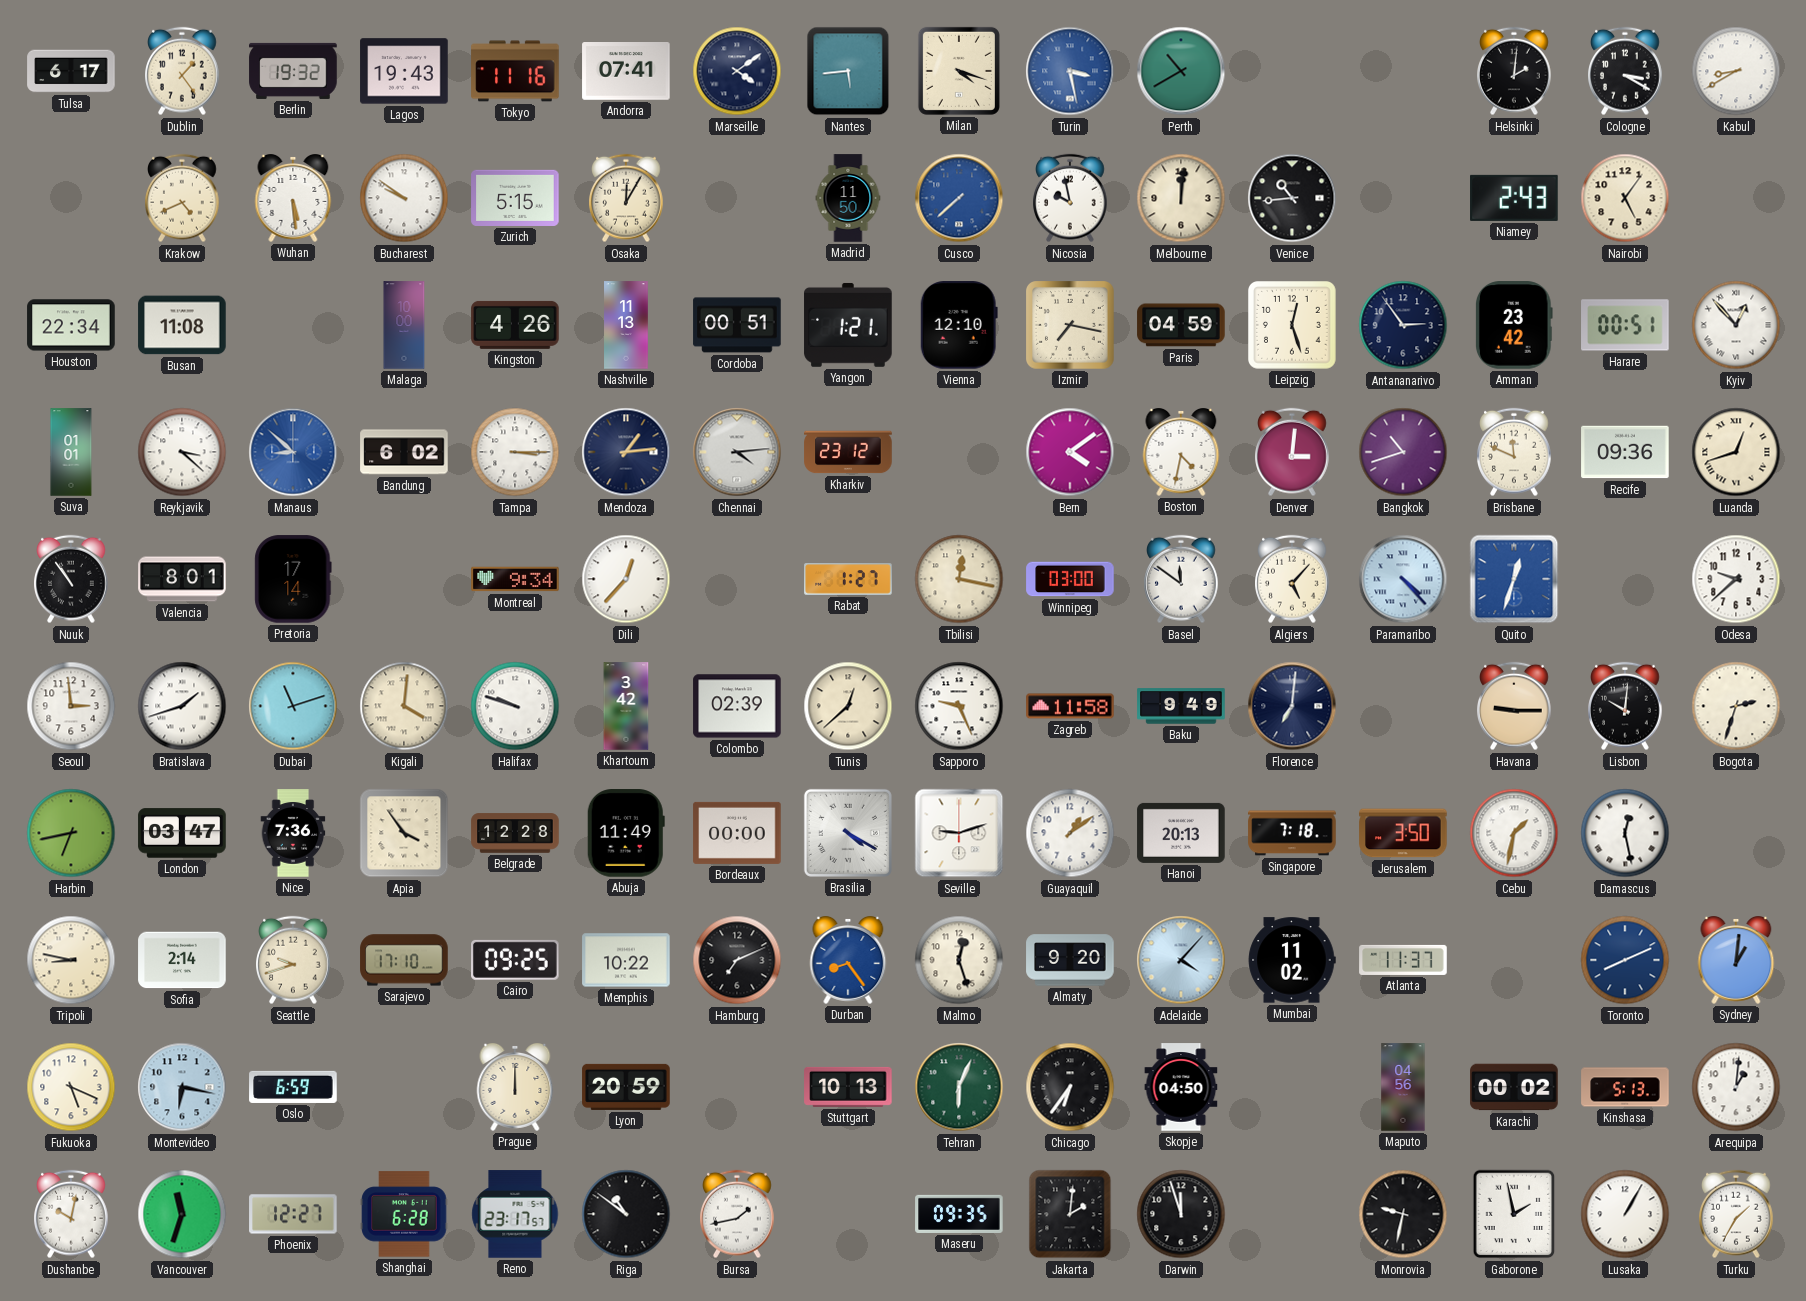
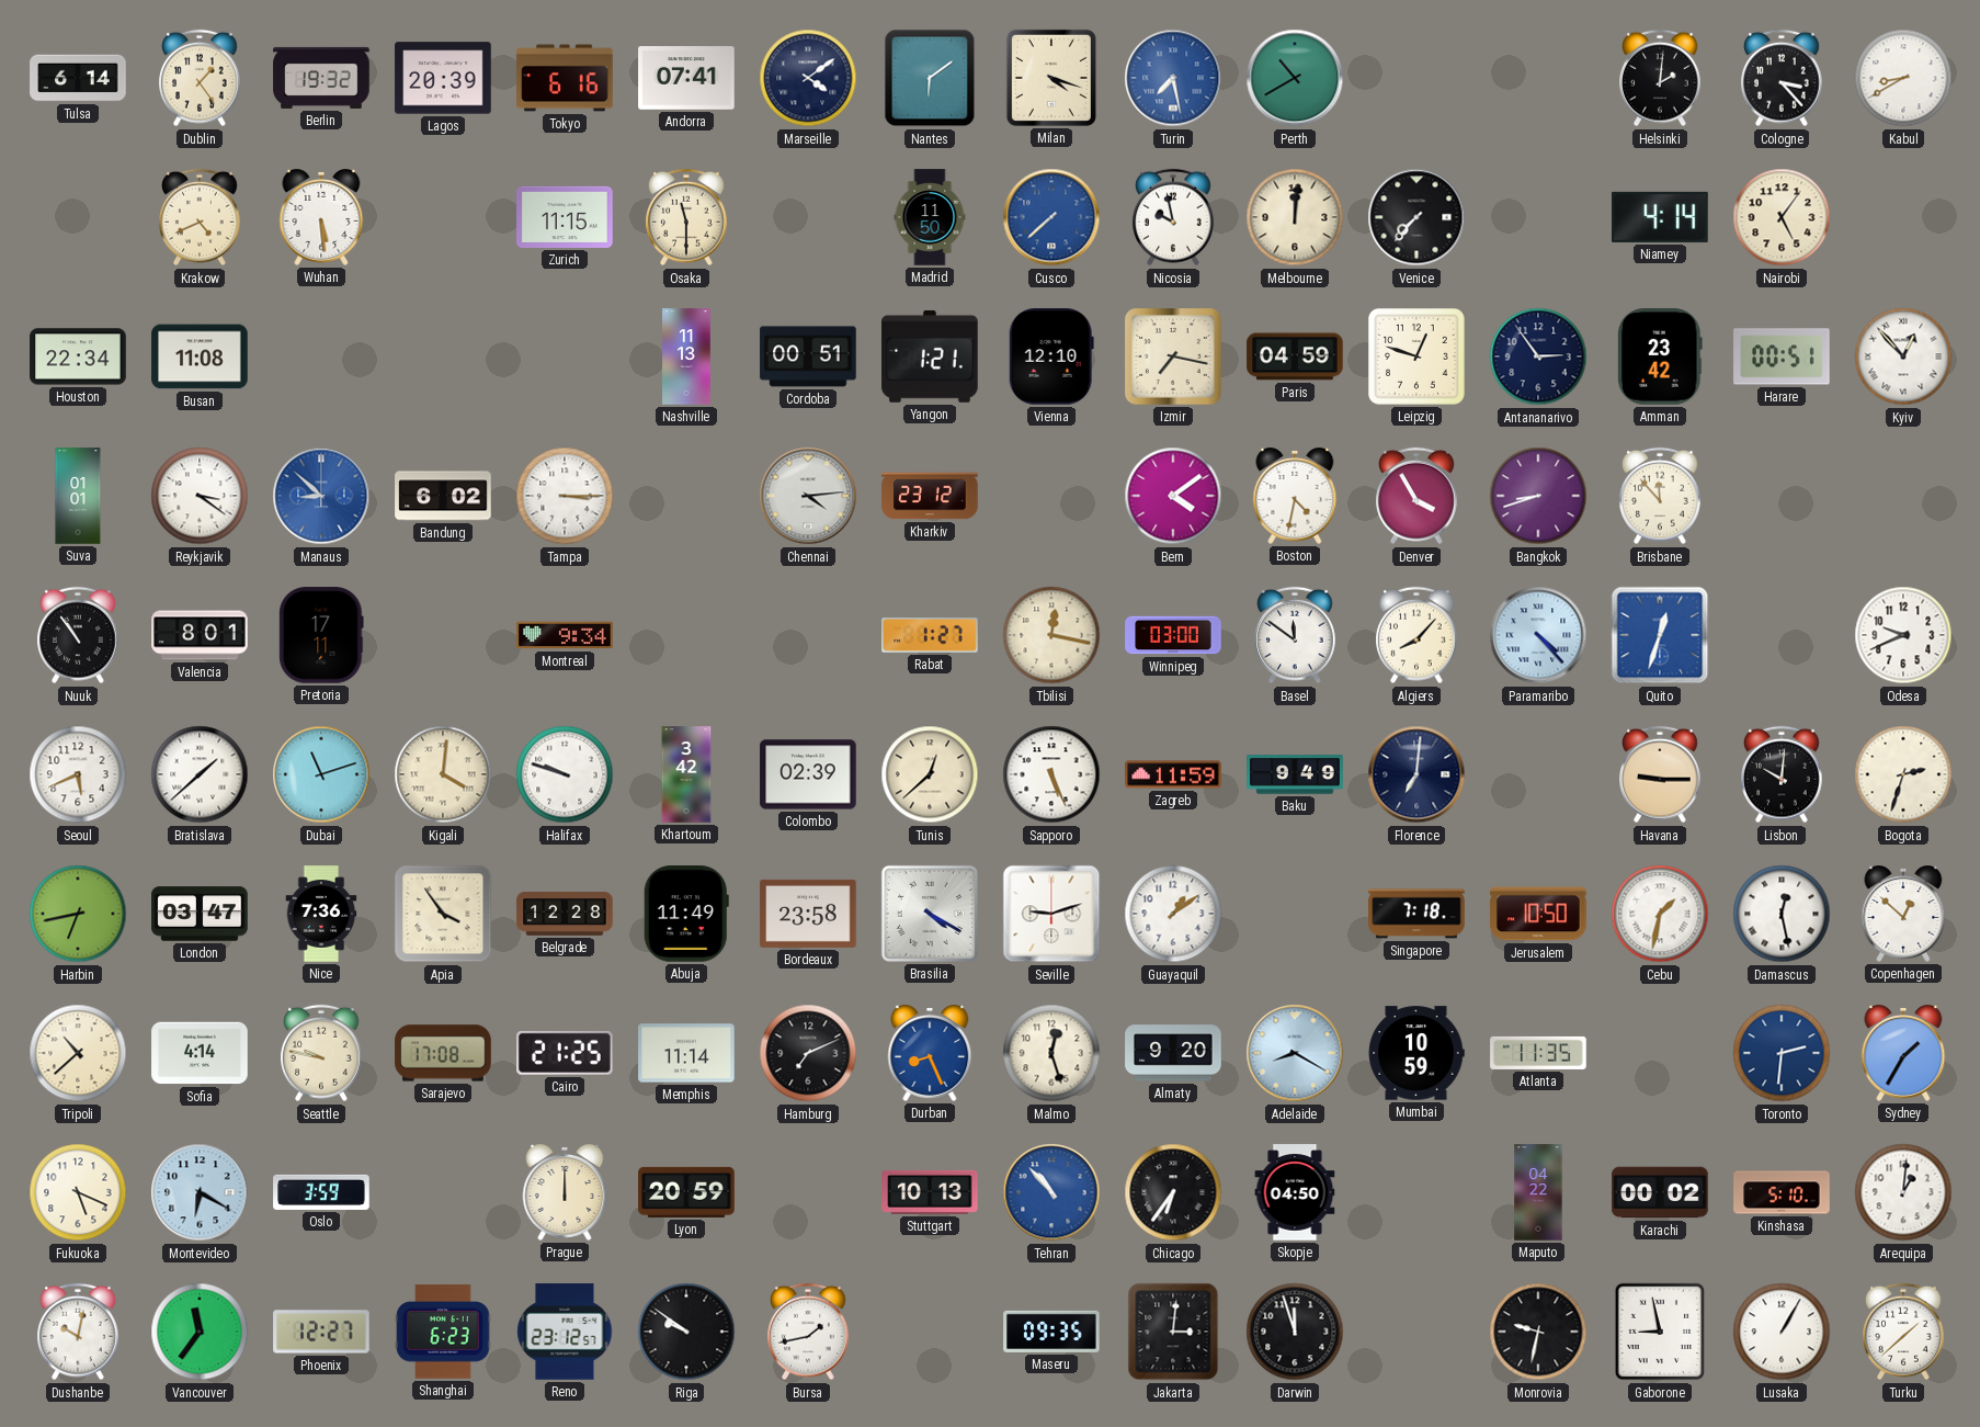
Tulsa: 6:17 -> 6:14 (78, 78)
Lagos: 19:43 -> 20:39 (443, 78)
Tokyo: 11:16 -> 6:16 (565, 78)
Nantes: 5:44 -> 6:09 (930, 78)
Turin: 3:28 -> 7:28 (1173, 78)
Cologne: 3:20 -> 3:23 (1783, 78)
Bucharest: 9:51 -> none (404, 198)
Zurich: 5:15 -> 11:15 (565, 217)
Osaka: 12:05 -> 11:30 (687, 217)
Venice: 10:44 -> 7:37 (1416, 217)
Niamey: 2:43 -> 4:14 (1660, 217)
Malaga: 10:00 -> none (404, 325)
Kingston: 4:26 -> none (515, 325)
Leipzig: 12:27 -> 12:48 (1418, 358)
Reykjavik: 3:22 -> 3:21 (200, 496)
Mendoza: 1:14 -> none (626, 452)
Denver: 3:01 -> 3:55 (1418, 496)
Bangkok: 10:42 -> 8:42 (1538, 496)
Brisbane: 11:49 -> 11:53 (1661, 496)
Recife: 09:36 -> none (1625, 452)
Luanda: 12:42 -> none (1736, 452)
Pretoria: 17:14 -> 17:11 (321, 635)
Dili: 12:37 -> none (626, 579)
Algiers: 5:07 -> 8:07 (1418, 635)
Odesa: 9:38 -> 9:41 (1903, 635)
Seoul: 2:59 -> 5:41 (78, 774)
Bratislava: 1:42 -> 1:38 (200, 774)
Sapporo: 9:26 -> 5:26 (1051, 774)
Zagreb: 11:58 -> 11:59 (1173, 774)
Bordeaux: 00:00 -> 23:58 (808, 914)
Hanoi: 20:13 -> none (1181, 833)
Jerusalem: 3:50 -> 10:50 (1538, 914)
Copenhagen: none -> 12:52 (1903, 915)
Tripoli: 8:47 -> 10:38 (78, 1053)
Sofia: 2:14 -> 4:14 (200, 1053)
Seattle: 9:42 -> 9:47 (322, 1053)
Sarajevo: 17:10 -> 17:08 (443, 1053)
Cairo: 09:25 -> 21:25 (566, 1053)
Memphis: 10:22 -> 11:14 (686, 1053)
Durban: 8:24 -> 8:26 (930, 1054)
Adelaide: 4:07 -> 8:20 (1295, 1053)
Mumbai: 11:02 -> 10:59 (1416, 1053)
Atlanta: 11:37 -> 11:35 (1538, 1053)
Toronto: 8:11 -> 2:31 (1782, 1053)
Sydney: 1:01 -> 1:35 (1903, 1054)
Montevideo: 6:17 -> 6:20 (200, 1192)
Oslo: 6:59 -> 3:59 (321, 1192)
Tehran: 6:04 -> 10:53 (1051, 1192)
Tehran dial: green -> blue (1051, 1192)
Maputo: 04:56 -> 04:22 (1538, 1192)
Kinshasa: 5:13 -> 5:10 (1782, 1192)
Vancouver: 11:33 -> 11:36 (200, 1332)
Shanghai: 6:28 -> 6:23 (443, 1332)
Reno: 23:17 -> 23:12 (565, 1332)
Riga: 10:51 -> 9:51 (686, 1332)
Jakarta: 2:01 -> 3:01 (1173, 1332)
Gaborone: 1:58 -> 8:58 (1660, 1332)
Turku: 1:35 -> 1:38 (1904, 1332)
